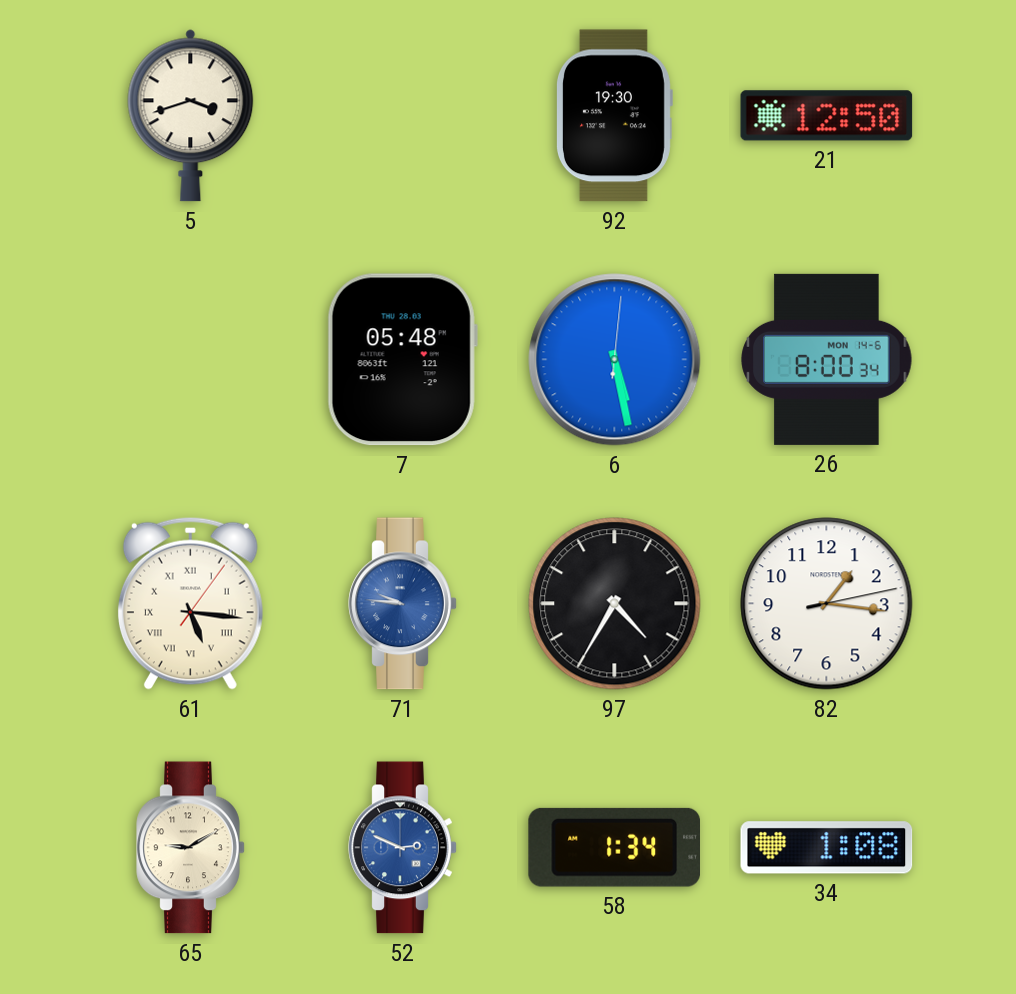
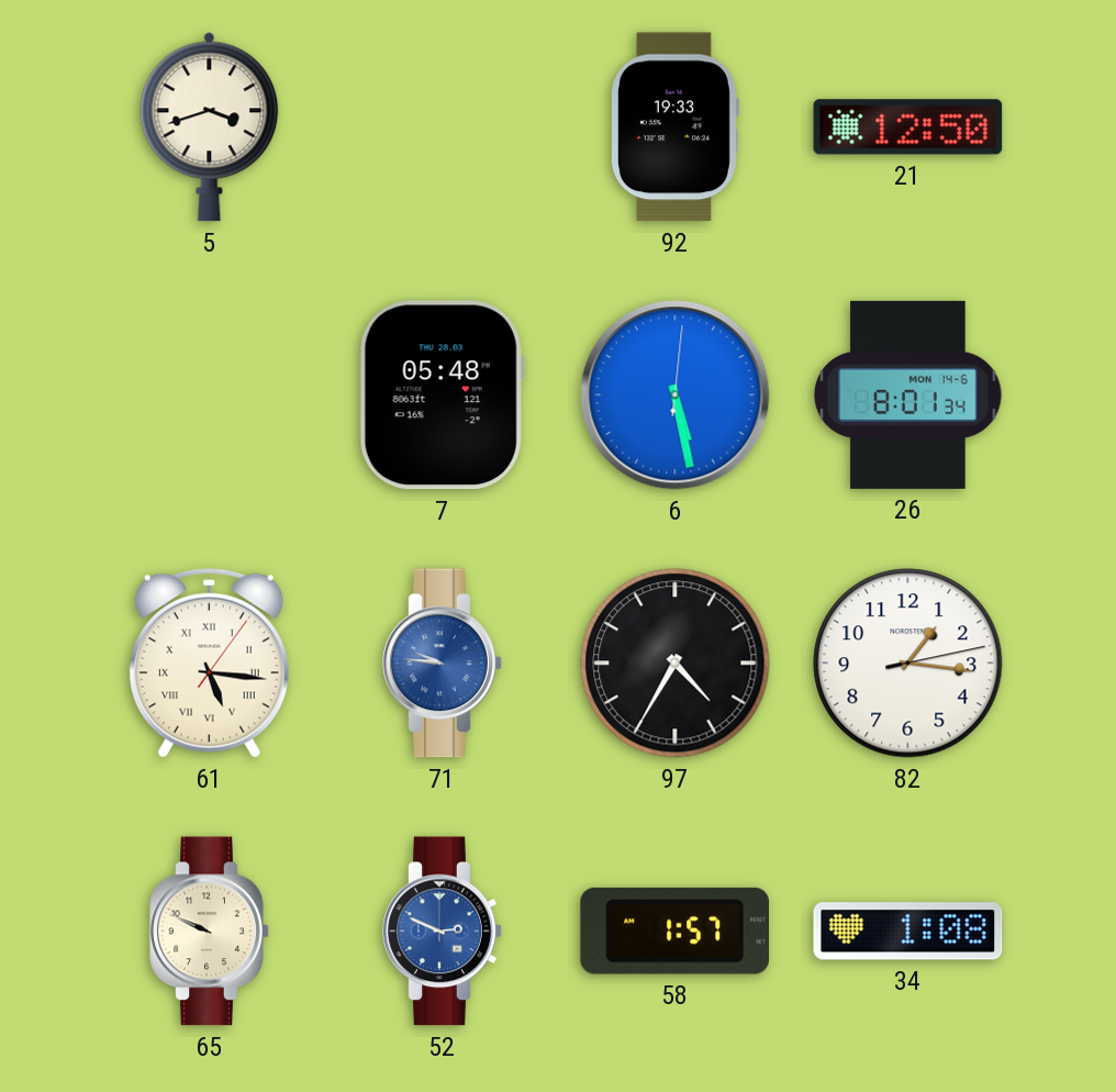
92: 19:30 -> 19:33 (676, 127)
26: 8:00 -> 8:01 (908, 394)
65: 9:10 -> 9:49 (210, 932)
58: 1:34 -> 1:57 (674, 931)
